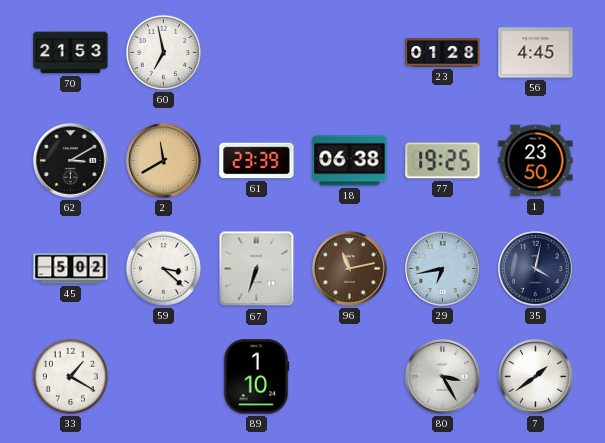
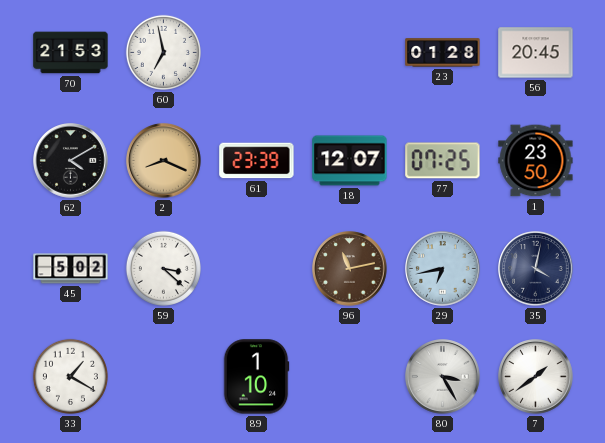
56: 4:45 -> 20:45 (536, 53)
62: 3:10 -> 4:10 (71, 161)
2: 11:40 -> 8:19 (164, 161)
18: 06:38 -> 12:07 (350, 161)
77: 19:25 -> 07:25 (443, 161)
67: 6:33 -> none (257, 269)
